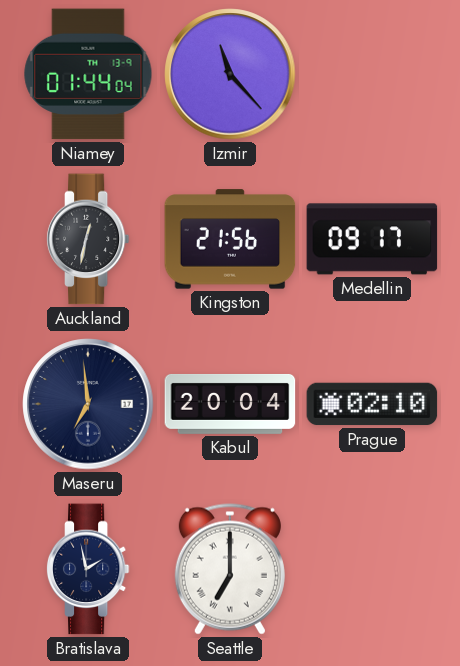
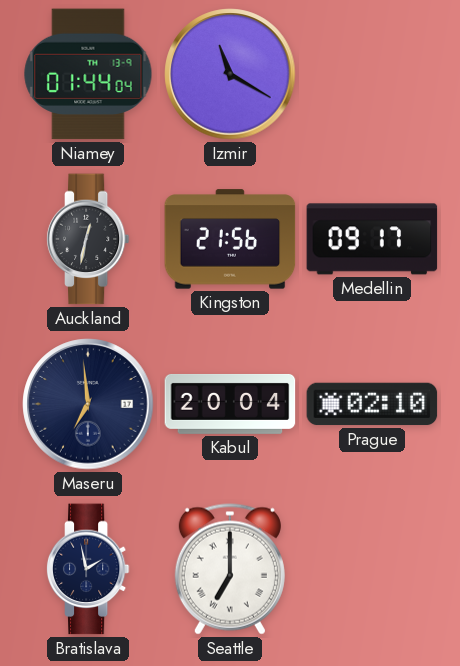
Izmir: 11:23 -> 11:20 (230, 74)
